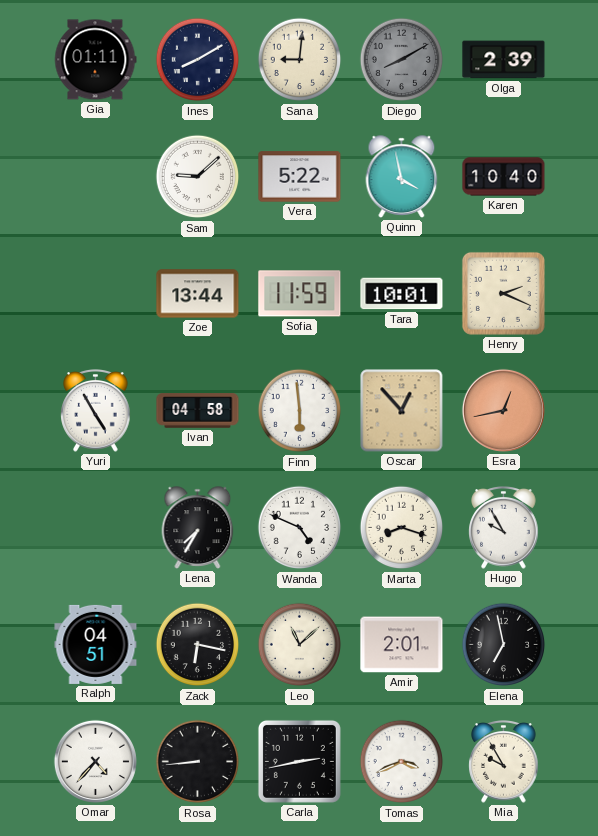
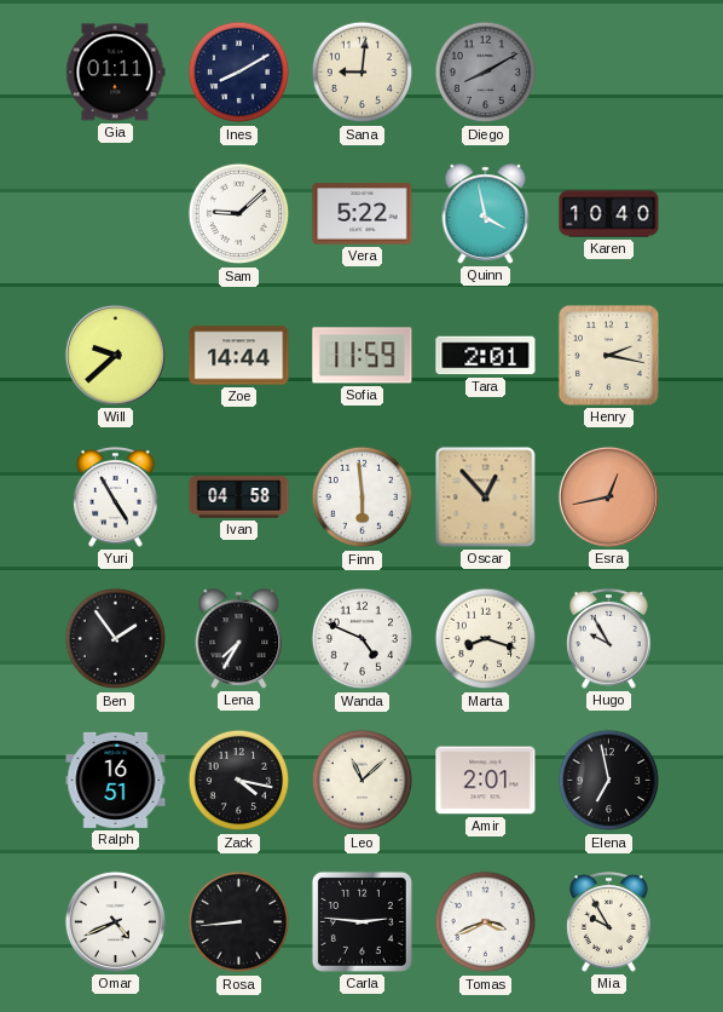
Olga: 2:39 -> none (504, 60)
Will: none -> 9:38 (115, 355)
Zoe: 13:44 -> 14:44 (239, 356)
Tara: 10:01 -> 2:01 (486, 356)
Henry: 2:19 -> 2:17 (608, 355)
Ben: none -> 1:54 (116, 639)
Ralph: 04:51 -> 16:51 (116, 780)
Zack: 6:17 -> 4:17 (239, 781)
Omar: 4:37 -> 4:41 (115, 921)
Carla: 2:43 -> 2:46 (361, 921)
